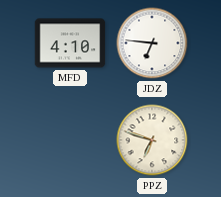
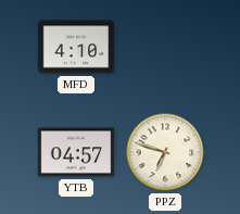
JDZ: 6:46 -> none (152, 43)
YTB: none -> 04:57 (76, 152)
